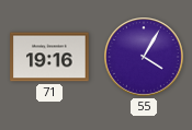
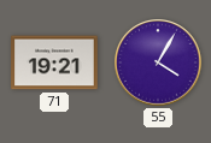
71: 19:16 -> 19:21 (54, 62)
